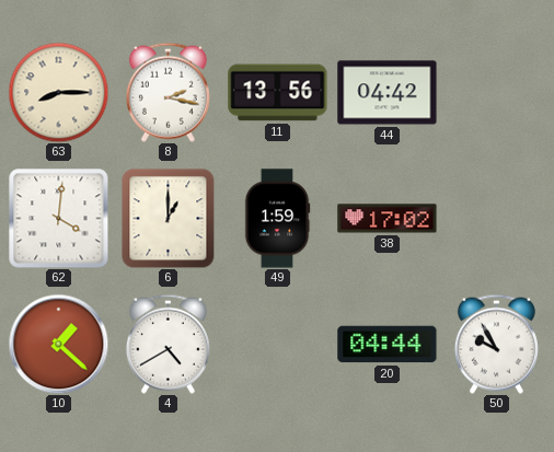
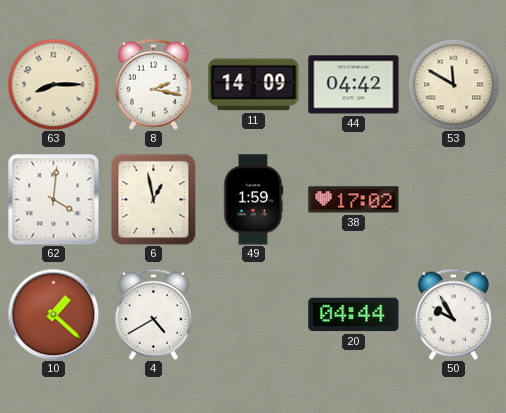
11: 13:56 -> 14:09 (254, 85)
53: none -> 11:50 (453, 84)
6: 1:00 -> 12:58 (154, 199)
